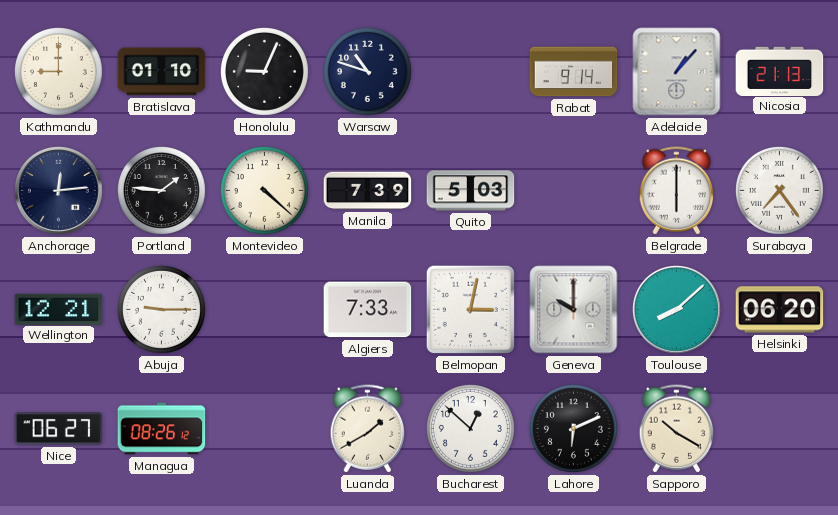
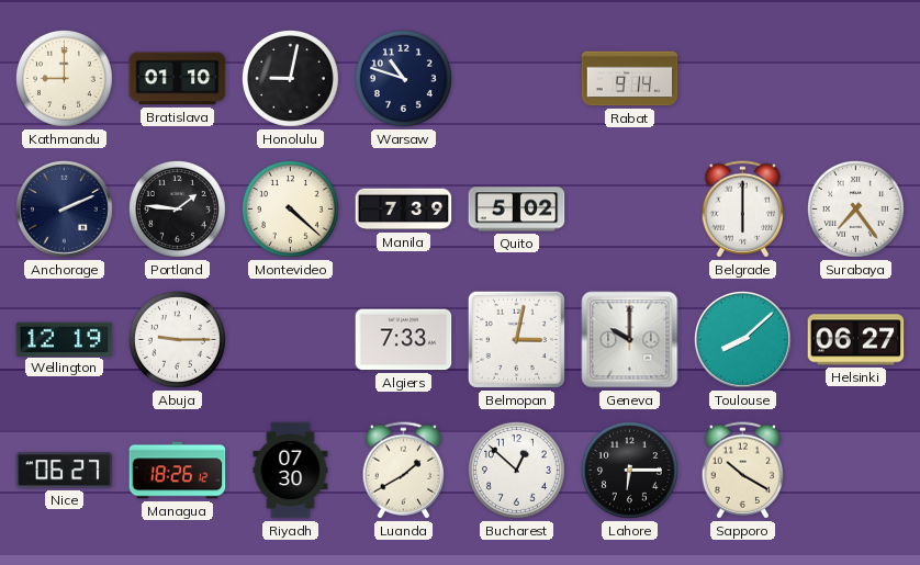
Honolulu: 9:04 -> 9:02 (290, 78)
Adelaide: 1:07 -> none (677, 72)
Nicosia: 21:13 -> none (780, 71)
Anchorage: 12:14 -> 2:11 (64, 208)
Quito: 5:03 -> 5:02 (517, 210)
Wellington: 12:21 -> 12:19 (65, 339)
Helsinki: 06:20 -> 06:27 (856, 340)
Managua: 08:26 -> 18:26 (178, 471)
Riyadh: none -> 07:30 (291, 471)
Lahore: 6:11 -> 6:15 (629, 470)
